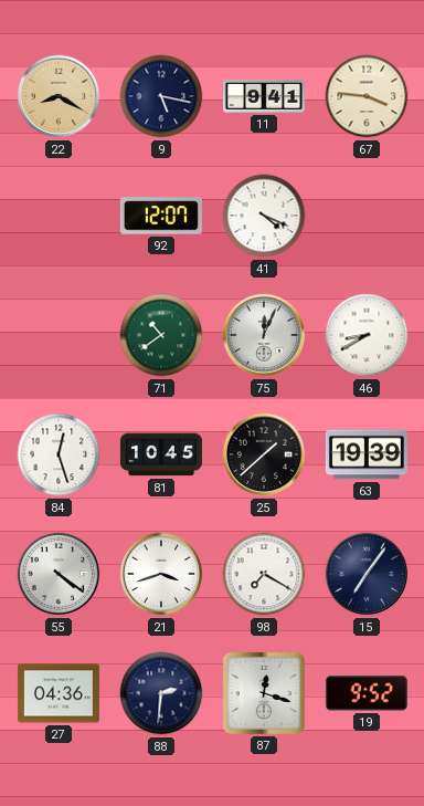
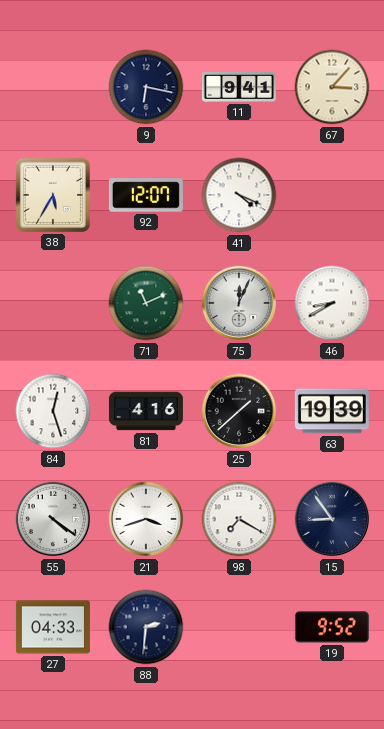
22: 8:20 -> none (59, 96)
9: 5:17 -> 6:17 (146, 87)
67: 3:46 -> 3:07 (332, 87)
38: none -> 5:35 (53, 195)
71: 10:39 -> 11:11 (146, 303)
81: 10:45 -> 4:16 (146, 411)
15: 7:06 -> 8:54 (332, 519)
27: 04:36 -> 04:33 (53, 627)
87: 12:18 -> none (264, 693)
